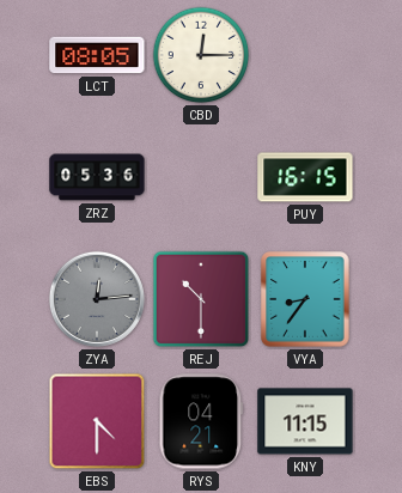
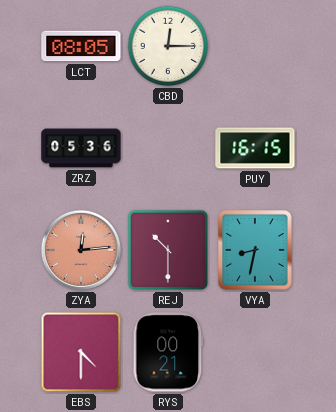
ZYA dial: grey -> salmon (81, 250)
VYA: 8:36 -> 8:32 (255, 250)
RYS: 04:21 -> 00:21 (168, 352)
KNY: 11:15 -> none (305, 421)
